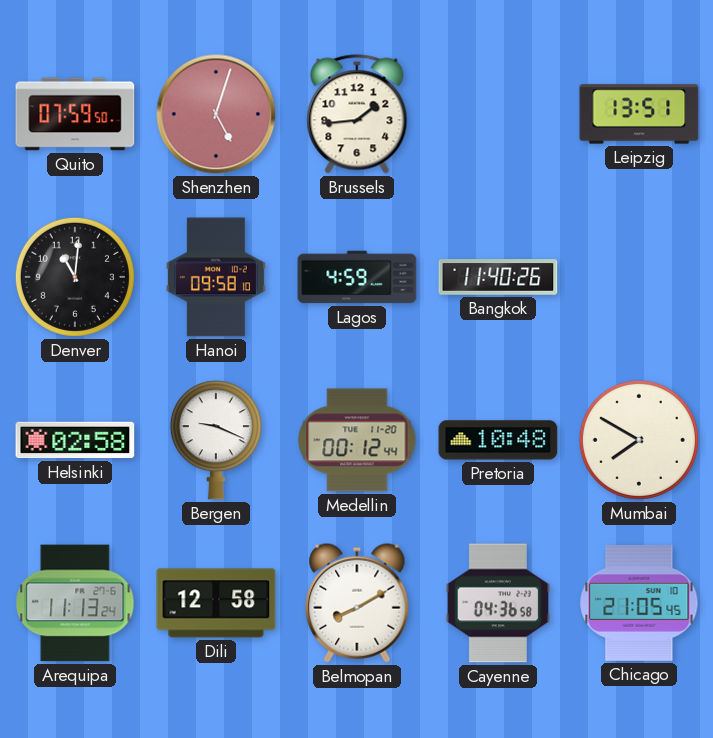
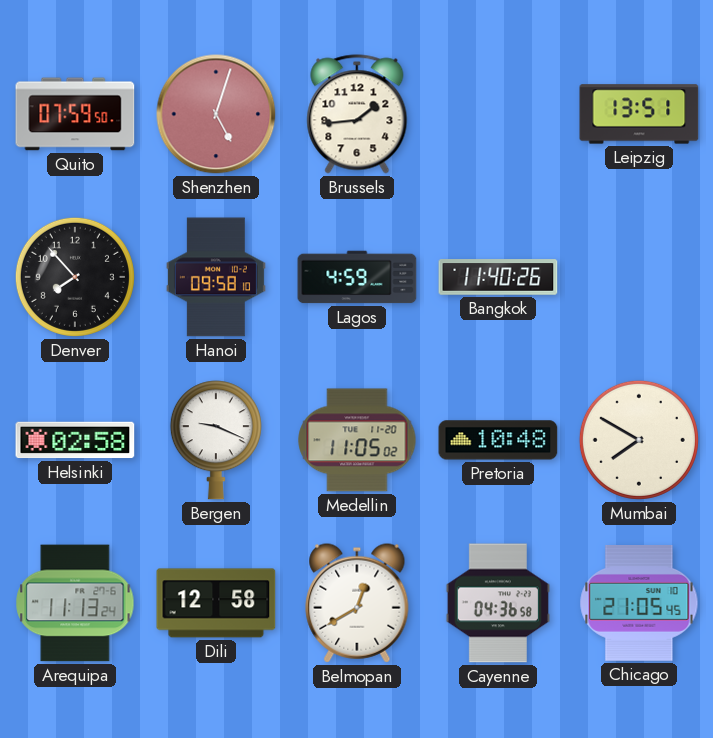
Denver: 11:01 -> 7:53 (75, 277)
Medellin: 00:12 -> 11:05 (357, 440)
Belmopan: 8:10 -> 12:40 (357, 603)
